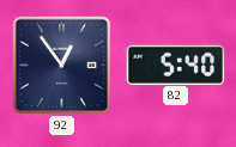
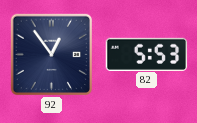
82: 5:40 -> 5:53 (147, 54)
